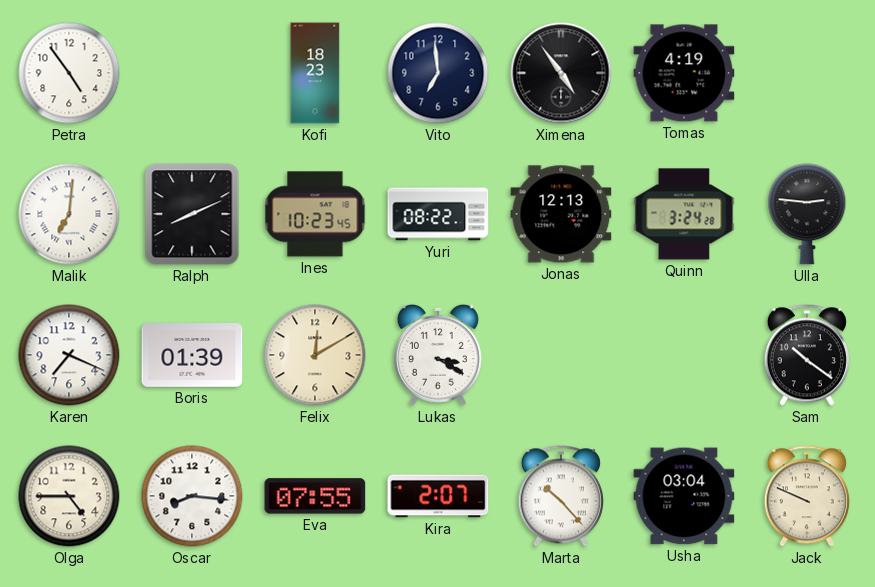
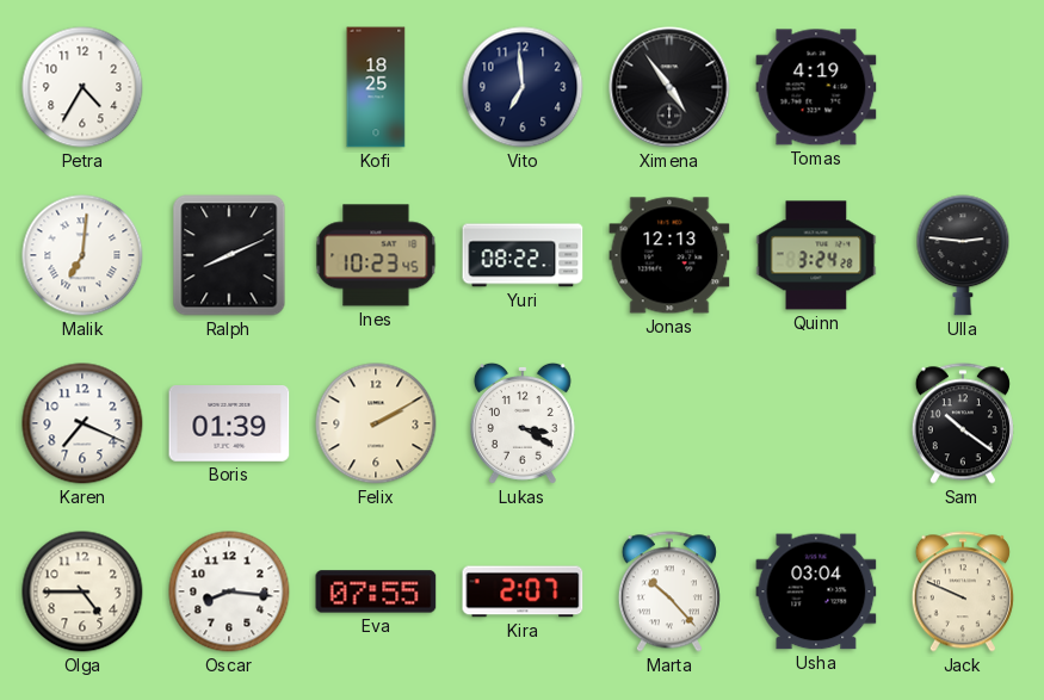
Petra: 4:54 -> 4:35 (82, 87)
Kofi: 18:23 -> 18:25 (376, 87)
Felix: 12:10 -> 2:10 (376, 423)
